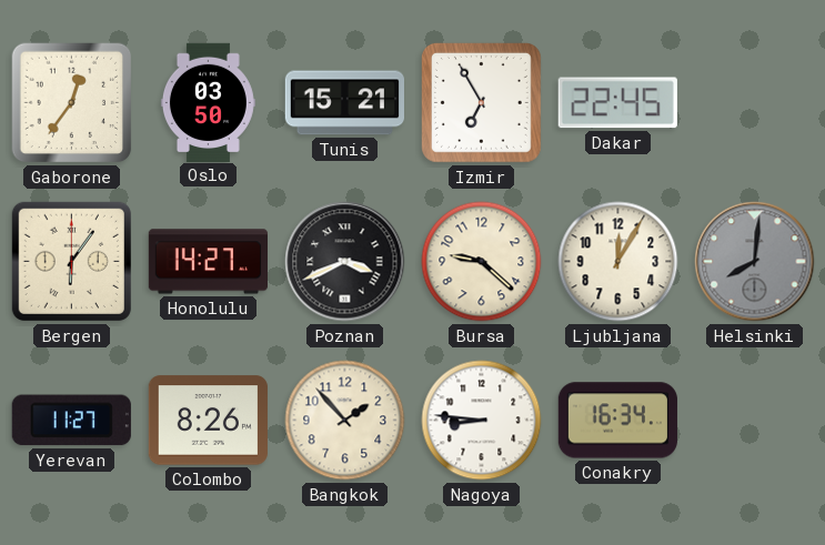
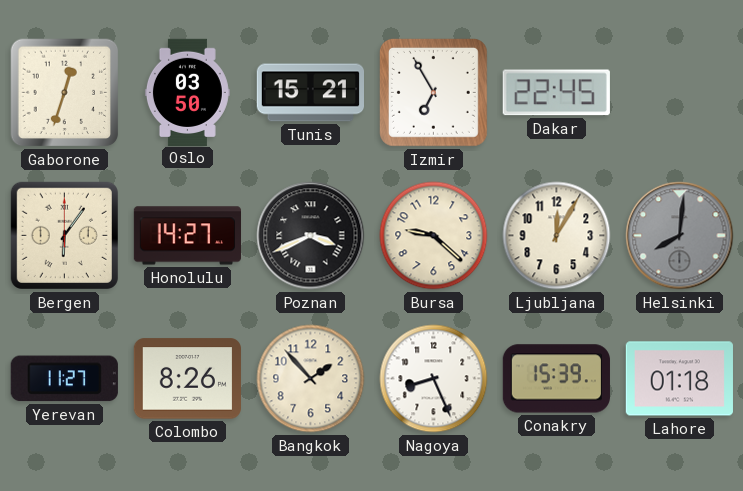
Gaborone: 12:36 -> 12:33 (65, 93)
Nagoya: 8:46 -> 8:26 (434, 379)
Conakry: 16:34 -> 15:39 (556, 379)
Lahore: none -> 01:18 (679, 379)
